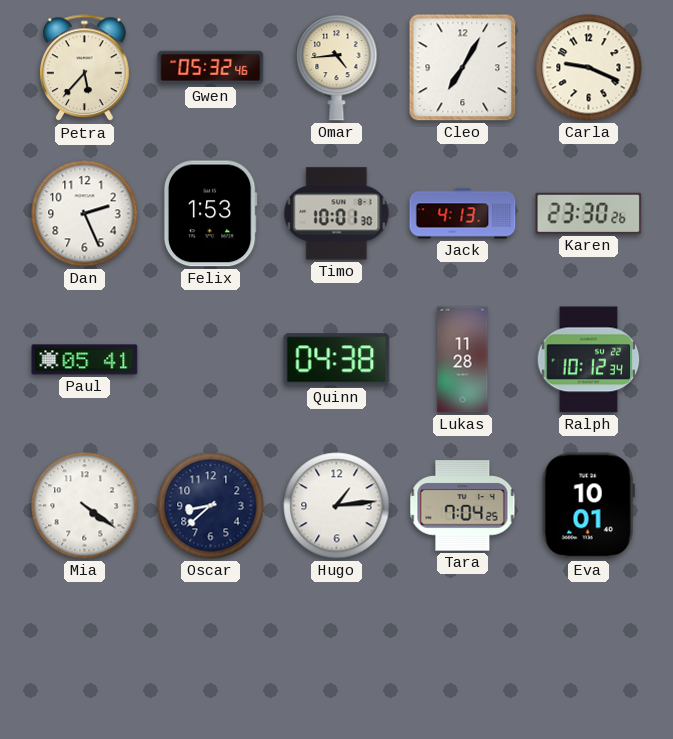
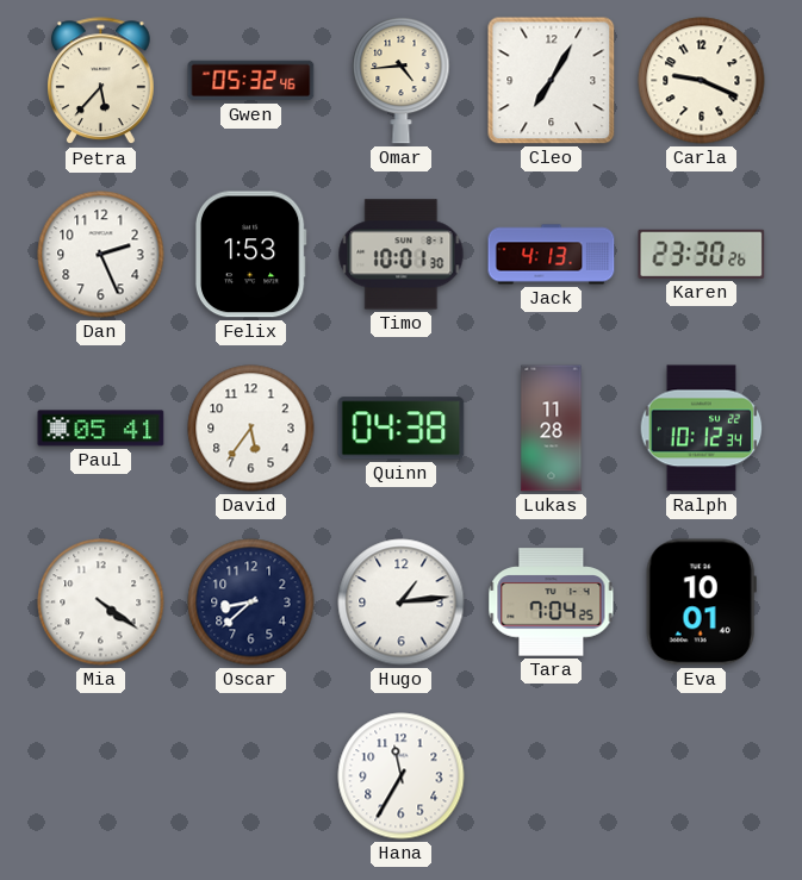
David: none -> 5:36 (251, 429)
Hana: none -> 11:35 (402, 776)
